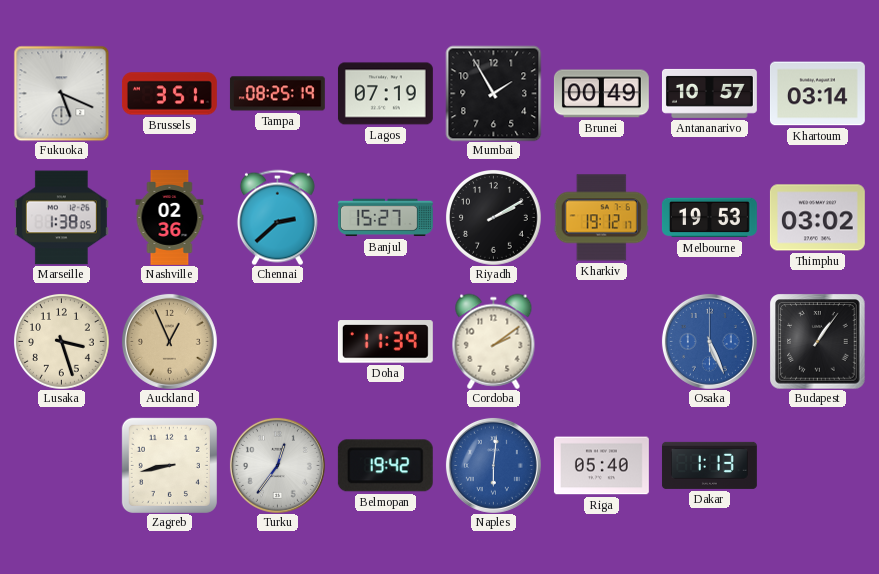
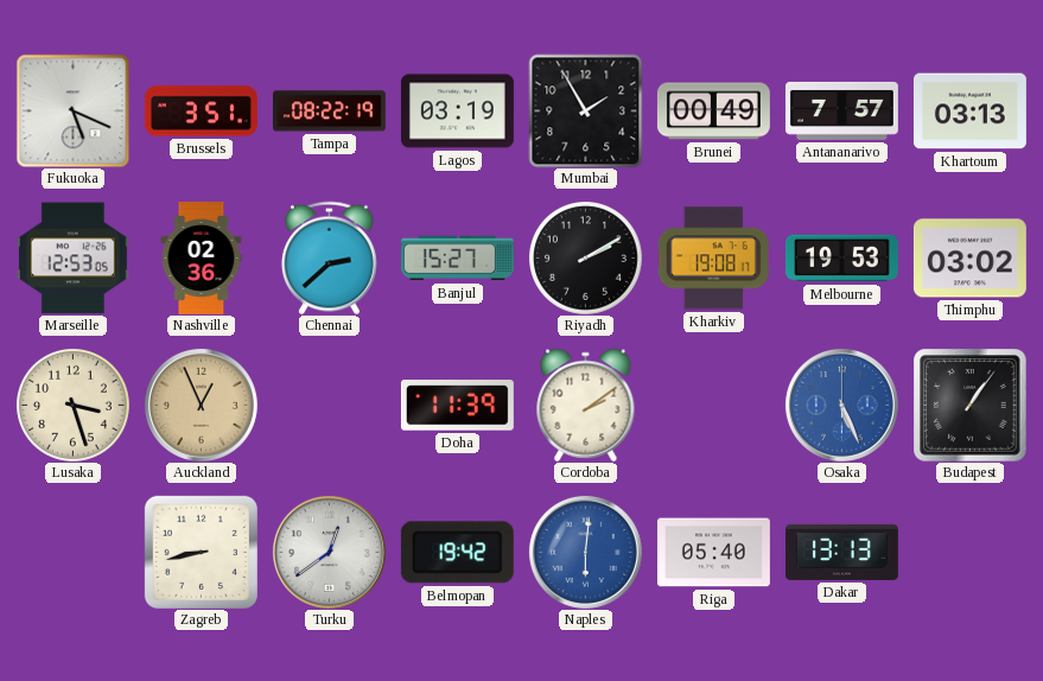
Tampa: 08:25 -> 08:22 (329, 112)
Lagos: 07:19 -> 03:19 (457, 112)
Antananarivo: 10:57 -> 7:57 (841, 110)
Khartoum: 03:14 -> 03:13 (969, 112)
Marseille: 1:38 -> 12:53 (72, 259)
Kharkiv: 19:12 -> 19:08 (713, 259)
Turku: 12:36 -> 12:39 (329, 552)
Dakar: 1:13 -> 13:13 (841, 552)
